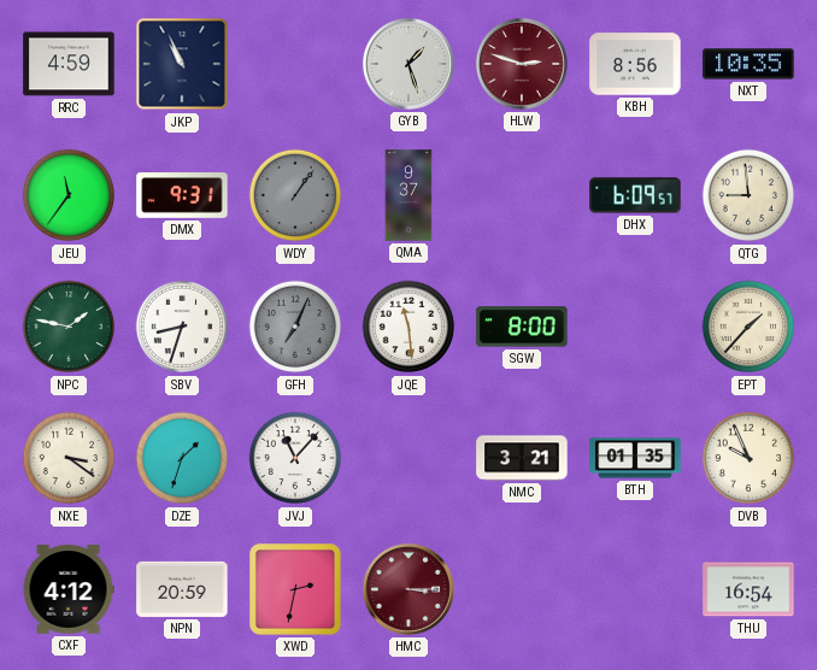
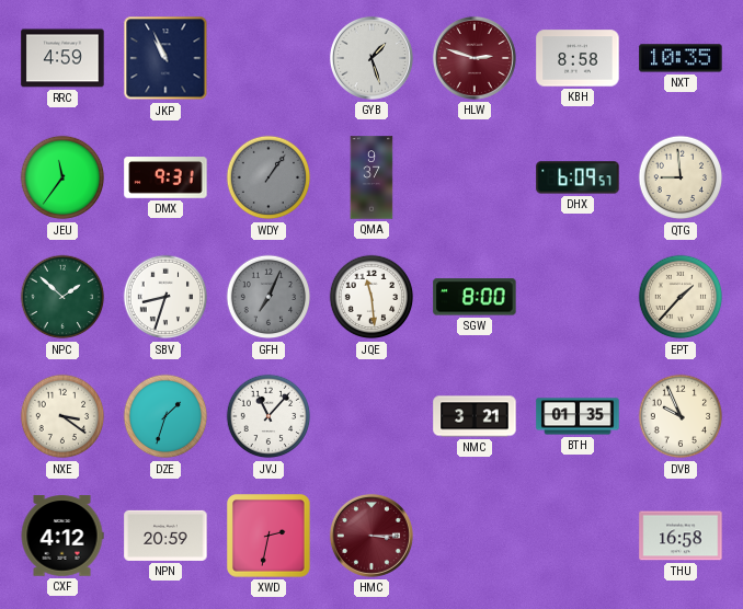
KBH: 8:56 -> 8:58 (578, 58)
NPC: 1:47 -> 1:52 (62, 297)
THU: 16:54 -> 16:58 (681, 536)
